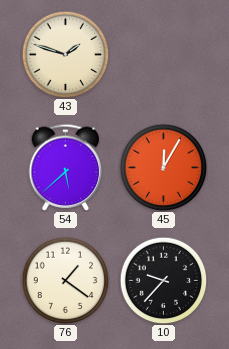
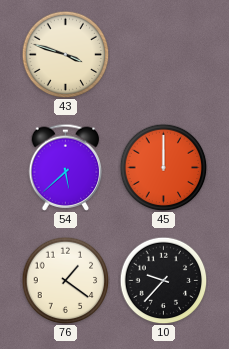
43: 1:48 -> 3:48 (65, 54)
45: 12:05 -> 12:00 (163, 167)
